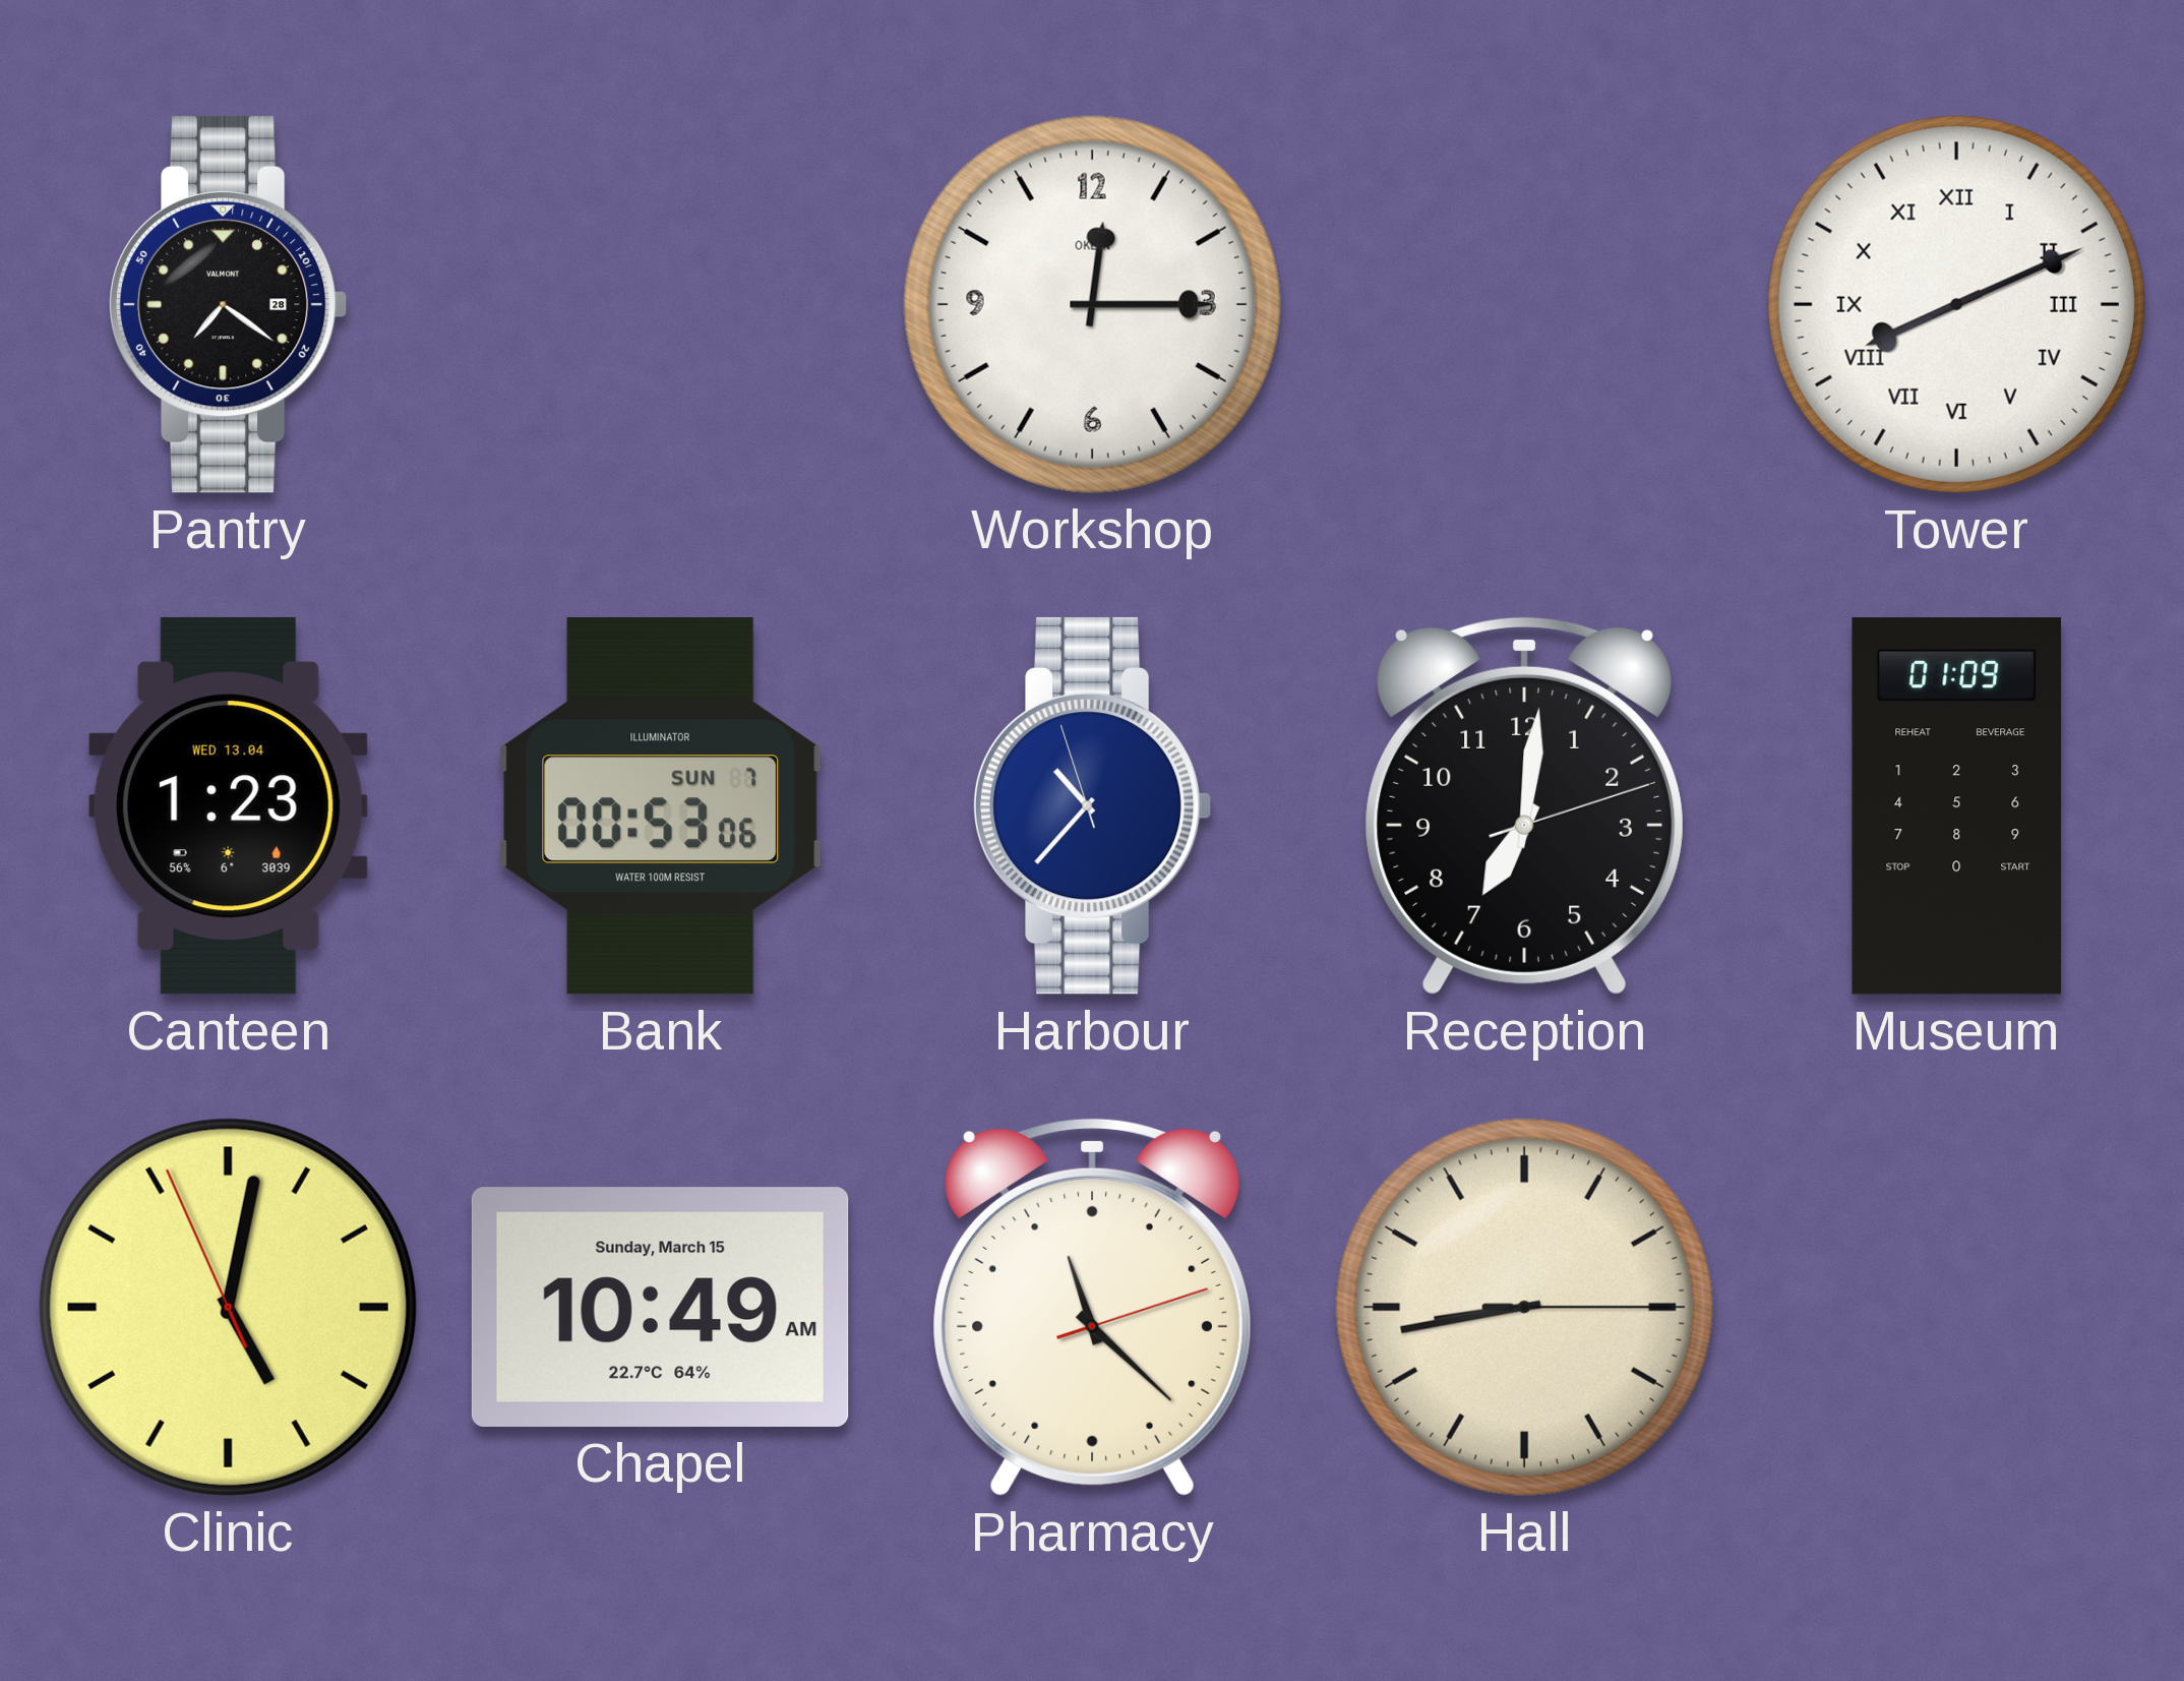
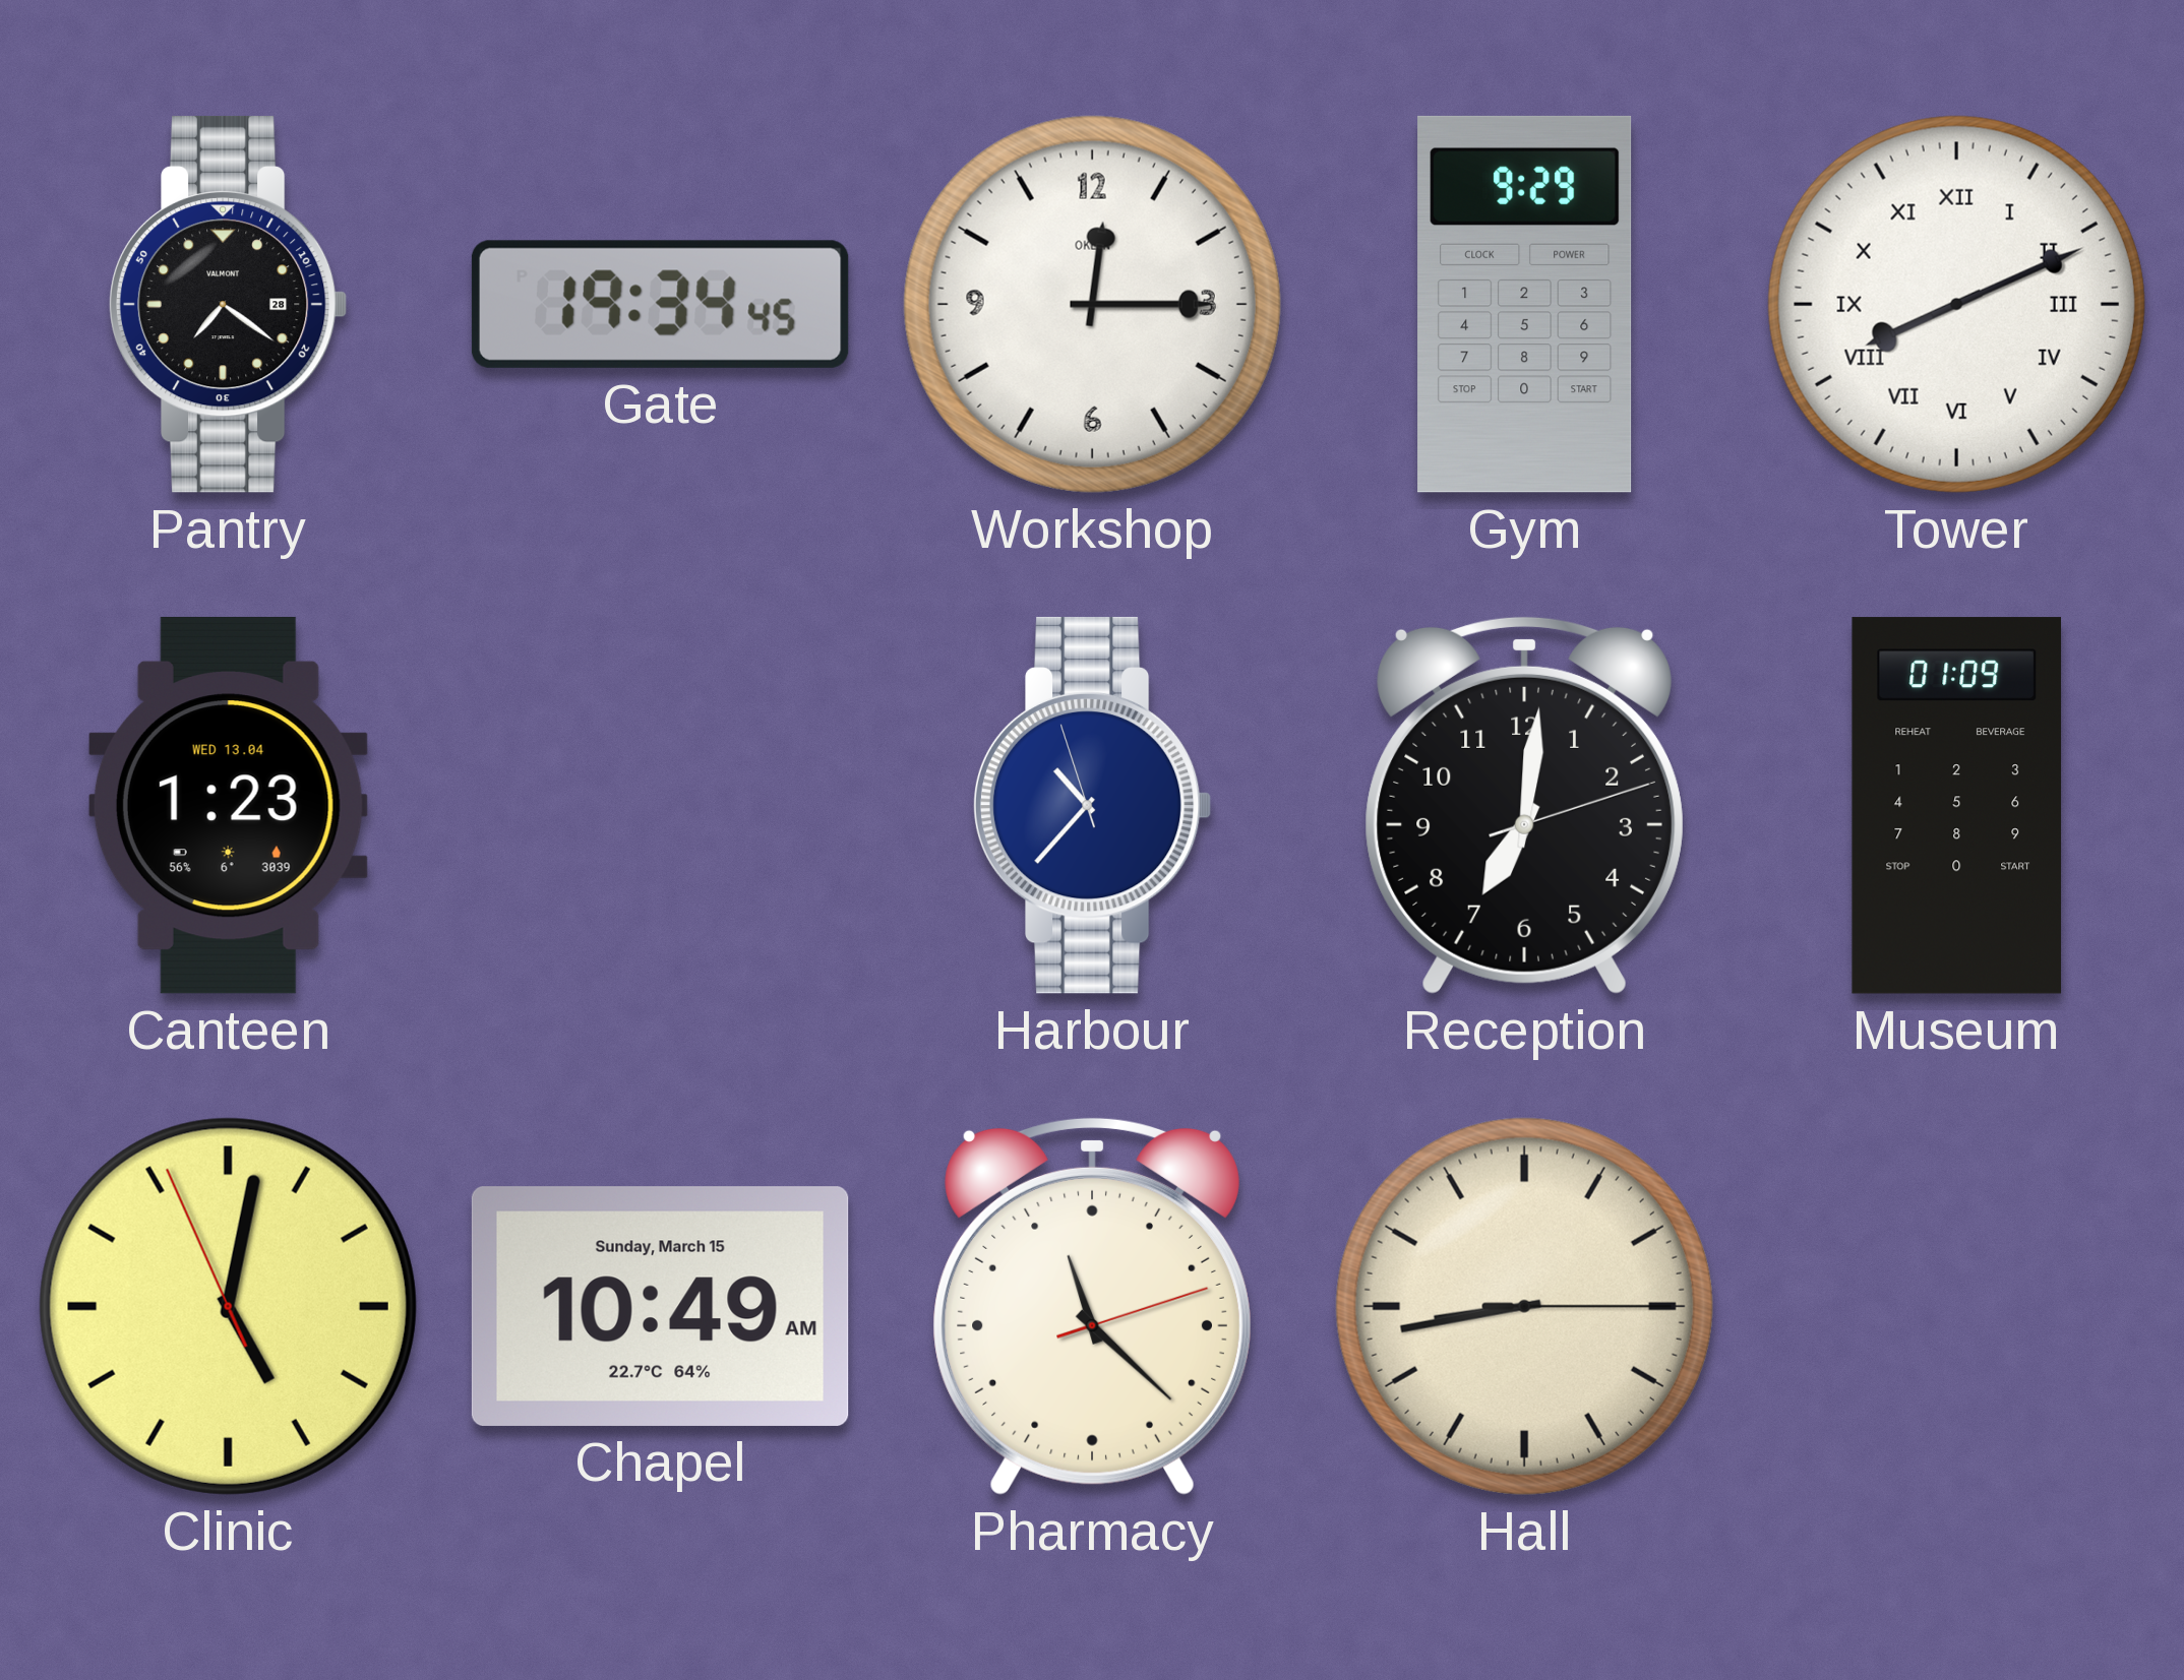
Gate: none -> 19:34 (660, 304)
Gym: none -> 9:29 (1525, 304)
Bank: 00:53 -> none (661, 805)
